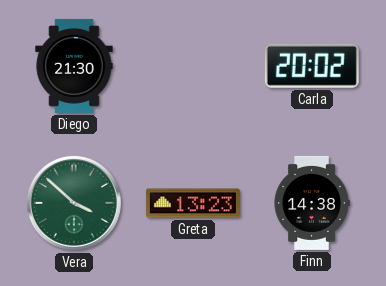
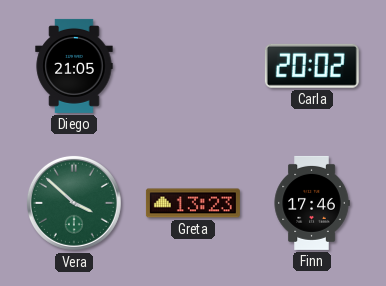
Diego: 21:30 -> 21:05 (74, 66)
Finn: 14:38 -> 17:46 (312, 203)
